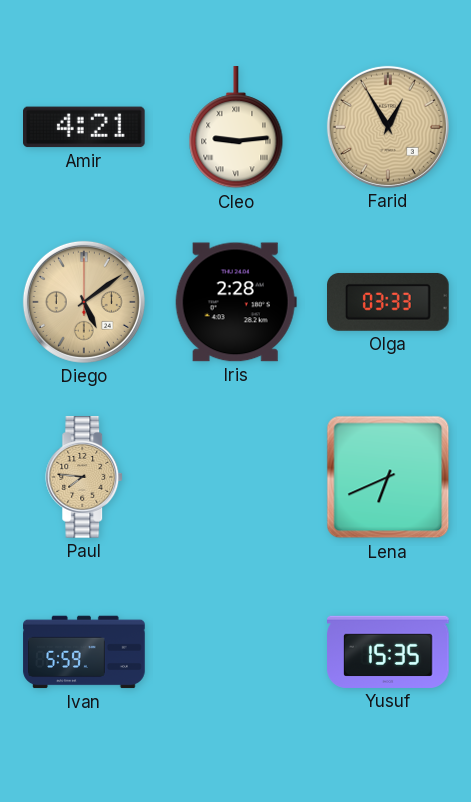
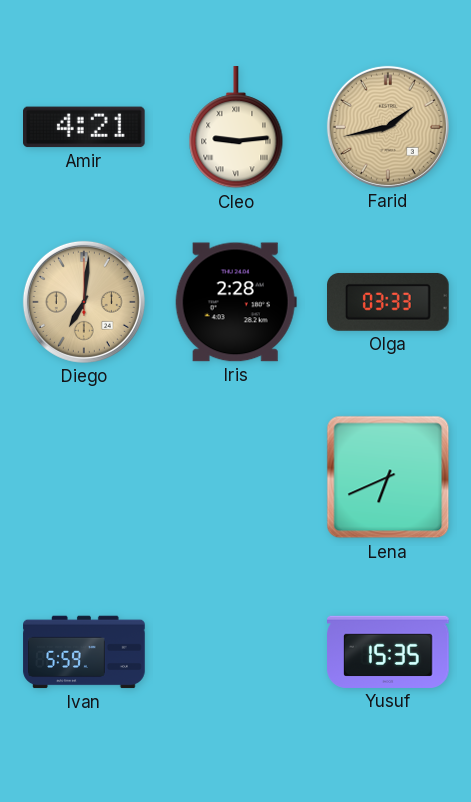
Farid: 12:55 -> 1:43 (388, 127)
Diego: 5:09 -> 7:01 (84, 302)
Paul: 7:46 -> none (85, 477)
